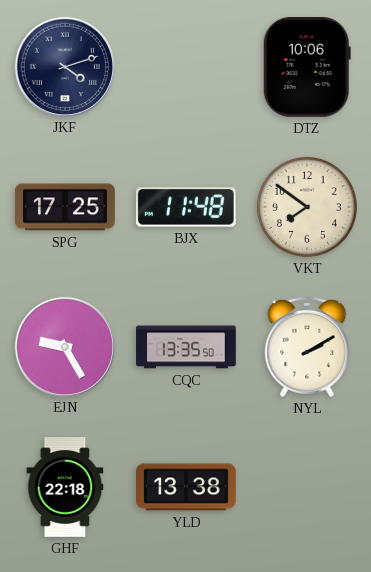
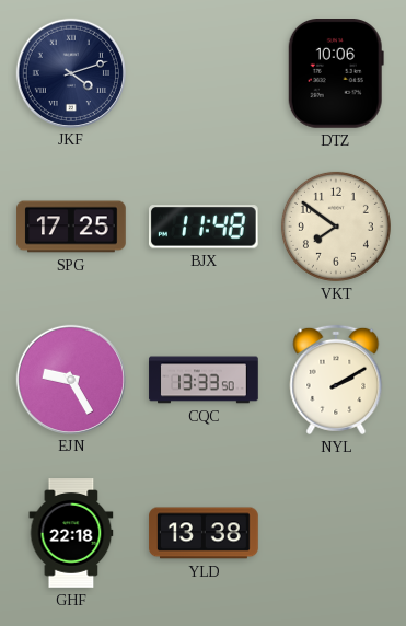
CQC: 13:35 -> 13:33 (204, 380)
